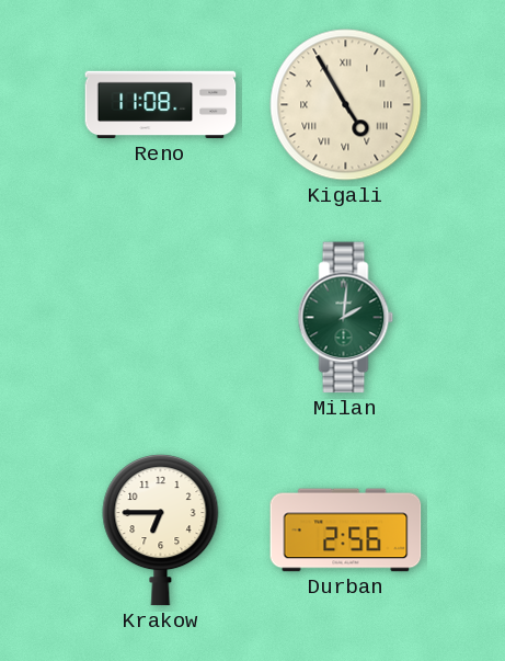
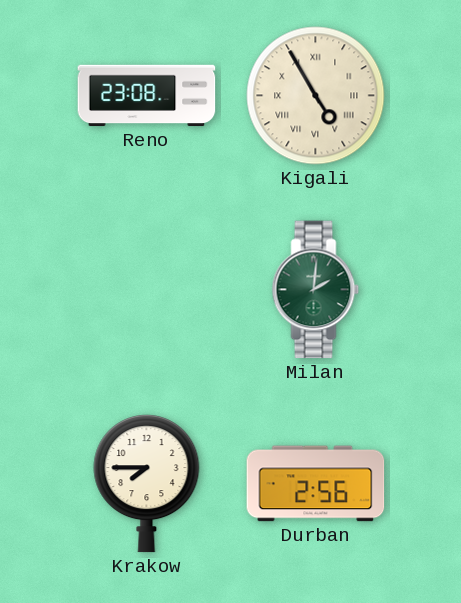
Reno: 11:08 -> 23:08 (147, 96)
Krakow: 6:45 -> 7:45 (147, 484)
